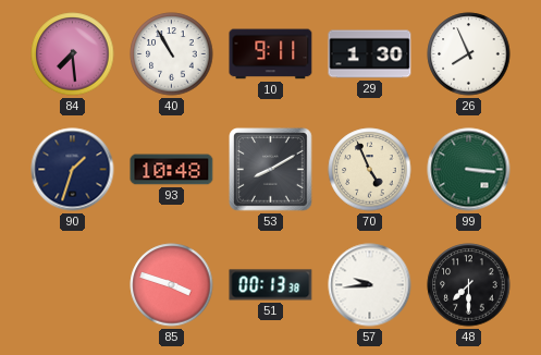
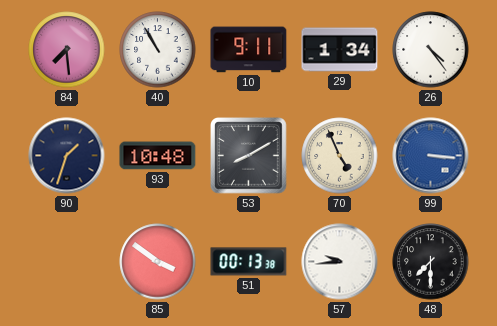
29: 1:30 -> 1:34 (340, 50)
26: 7:56 -> 4:24 (431, 50)
99 dial: green -> blue (431, 156)
85: 3:48 -> 3:51 (158, 262)
